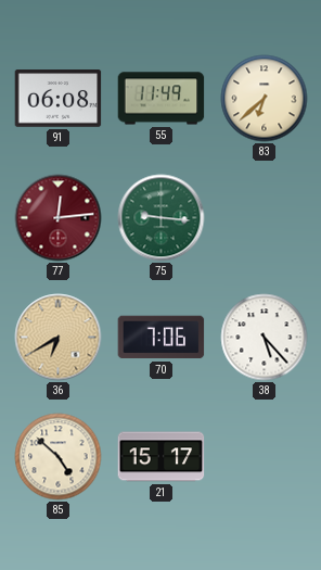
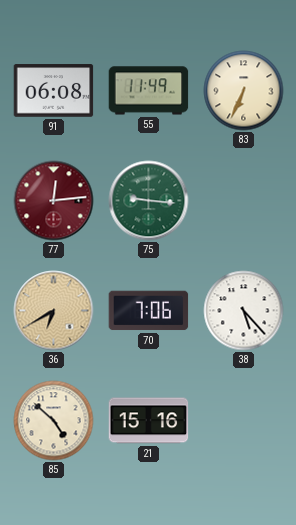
83: 6:38 -> 6:34 (244, 91)
21: 15:17 -> 15:16 (149, 421)
